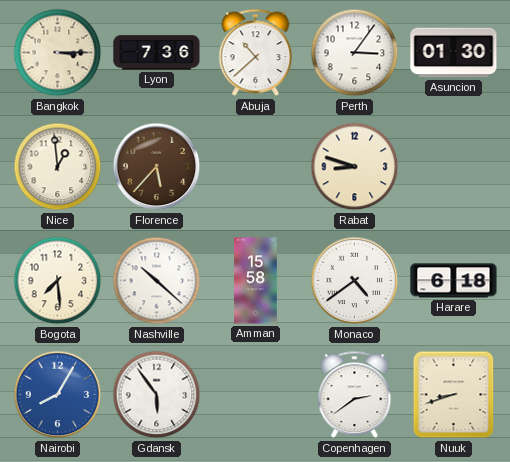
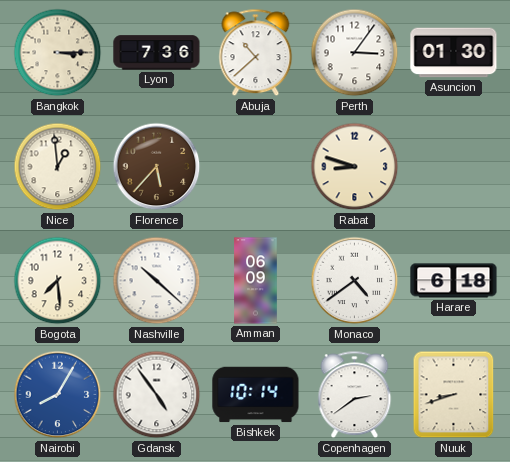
Amman: 15:58 -> 06:09 (256, 281)
Gdansk: 5:54 -> 4:54 (157, 395)
Bishkek: none -> 10:14 (256, 395)
